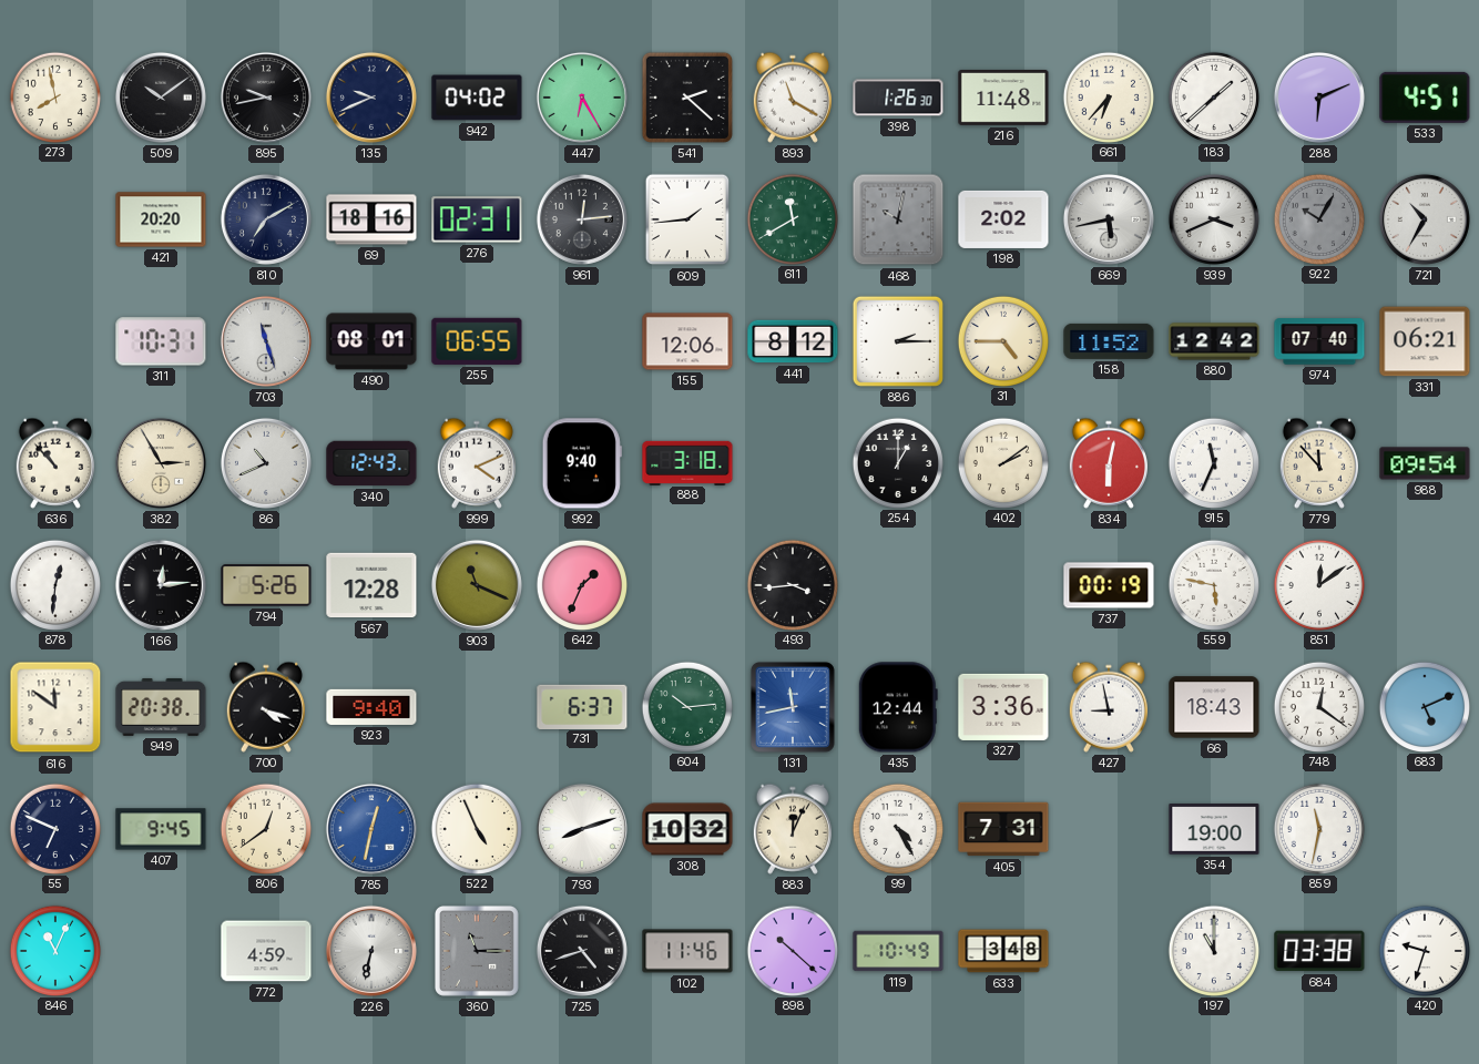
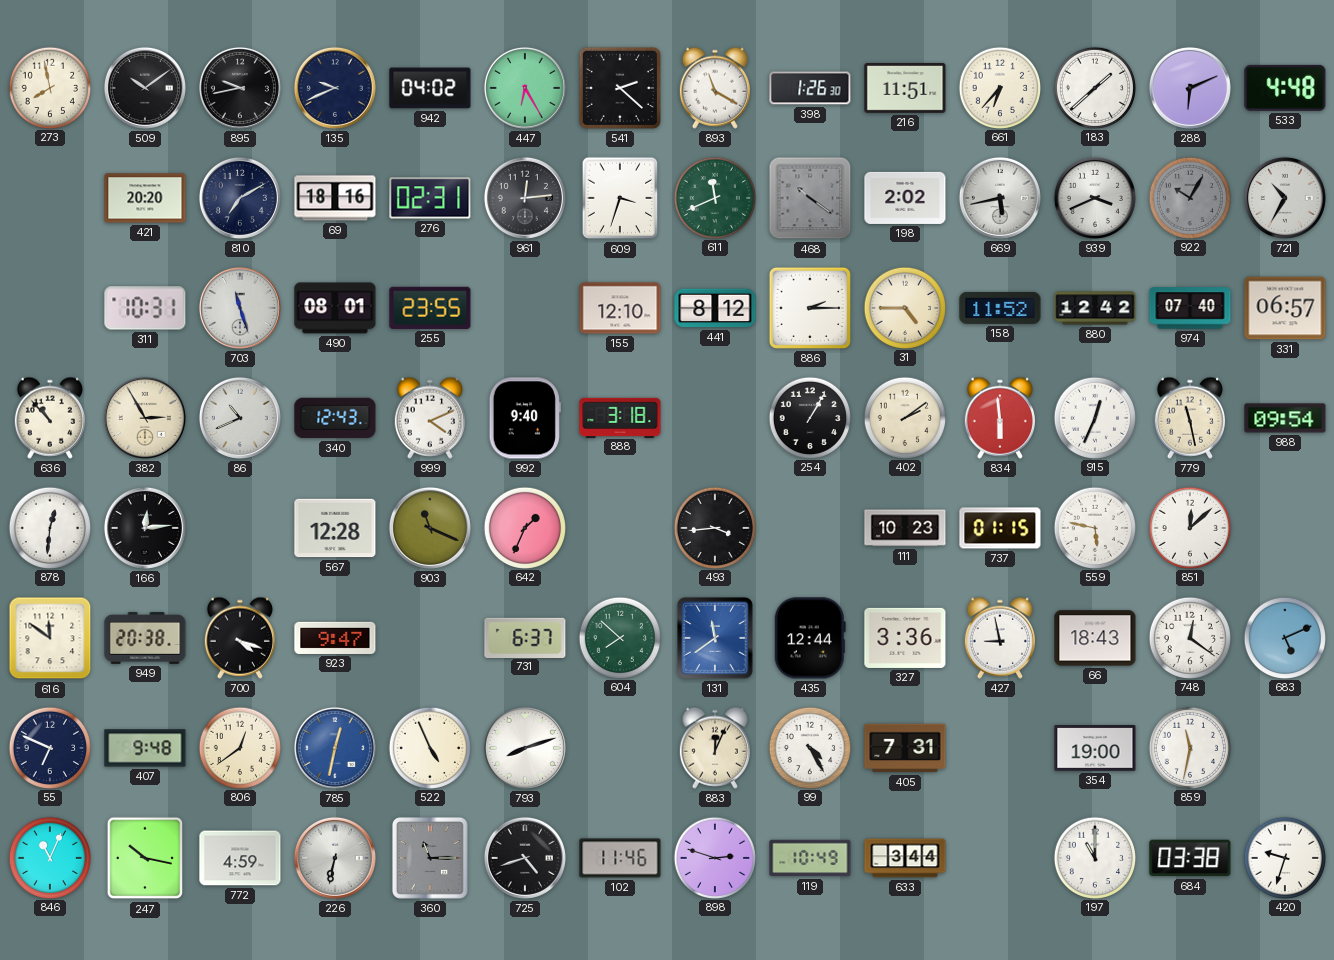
216: 11:48 -> 11:51 (905, 88)
533: 4:51 -> 4:48 (1285, 88)
609: 1:44 -> 3:33 (620, 198)
611: 11:40 -> 11:41 (714, 197)
468: 10:02 -> 10:21 (810, 198)
255: 06:55 -> 23:55 (430, 308)
155: 12:06 -> 12:10 (620, 308)
331: 06:21 -> 06:57 (1285, 308)
254: 1:00 -> 1:05 (809, 417)
834: 6:02 -> 5:59 (1000, 418)
915: 11:34 -> 12:34 (1094, 417)
779: 11:53 -> 11:28 (1190, 418)
794: 5:26 -> none (266, 585)
111: none -> 10:23 (905, 528)
737: 00:19 -> 01:15 (1000, 528)
851: 12:09 -> 12:08 (1189, 527)
923: 9:40 -> 9:47 (335, 638)
604: 10:14 -> 7:52 (619, 637)
131: 11:43 -> 11:39 (715, 638)
407: 9:45 -> 9:48 (145, 748)
308: 10:32 -> none (687, 829)
247: none -> 10:17 (145, 858)
898: 10:22 -> 2:48 (714, 857)
633: 3:48 -> 3:44 (905, 858)
